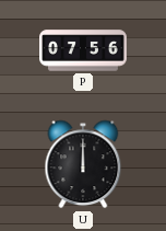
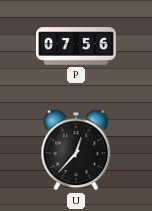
U: 12:00 -> 12:37 (76, 150)
